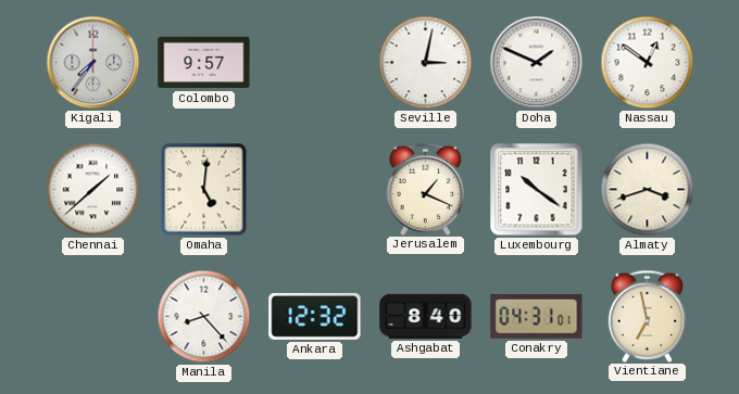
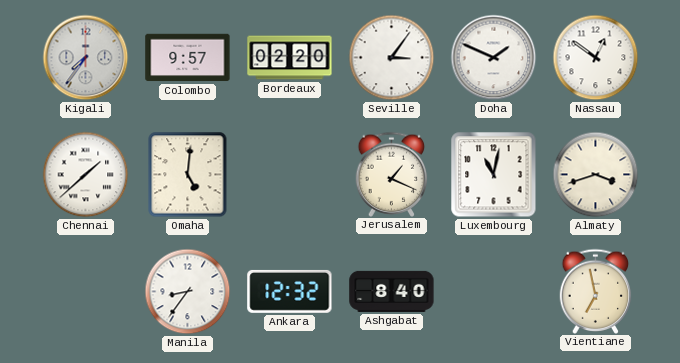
Bordeaux: none -> 02:20 (290, 58)
Seville: 3:02 -> 3:06 (392, 58)
Luxembourg: 10:21 -> 11:02 (494, 175)
Manila: 8:23 -> 8:36 (188, 292)
Conakry: 04:31 -> none (537, 316)
